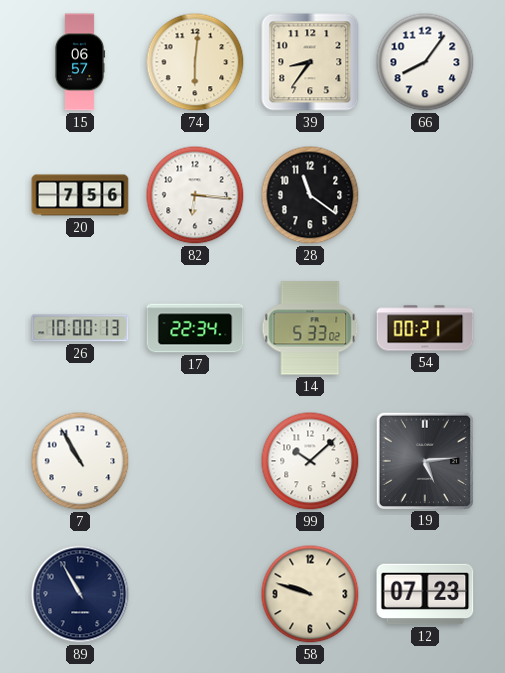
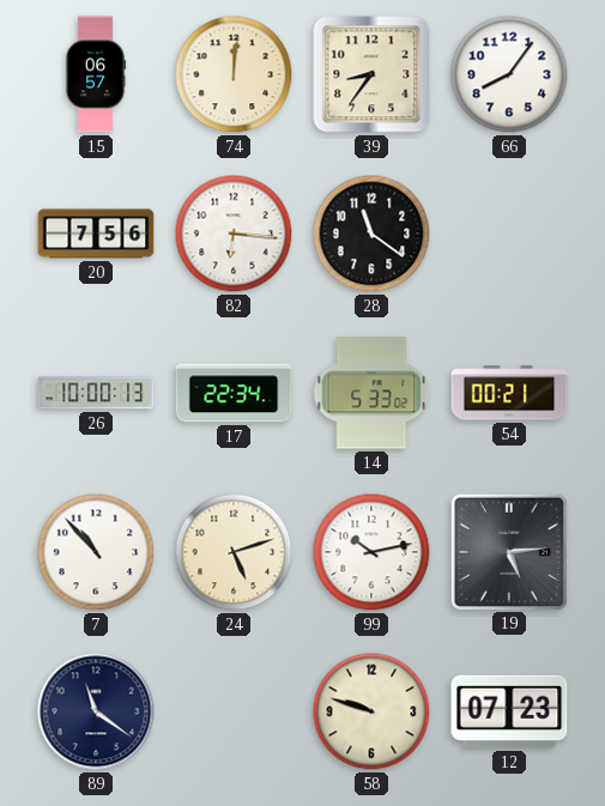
74: 6:01 -> 12:01 (234, 74)
7: 10:55 -> 10:53 (96, 552)
24: none -> 5:12 (234, 552)
99: 10:08 -> 10:13 (371, 552)
89: 10:55 -> 11:21 (96, 711)
